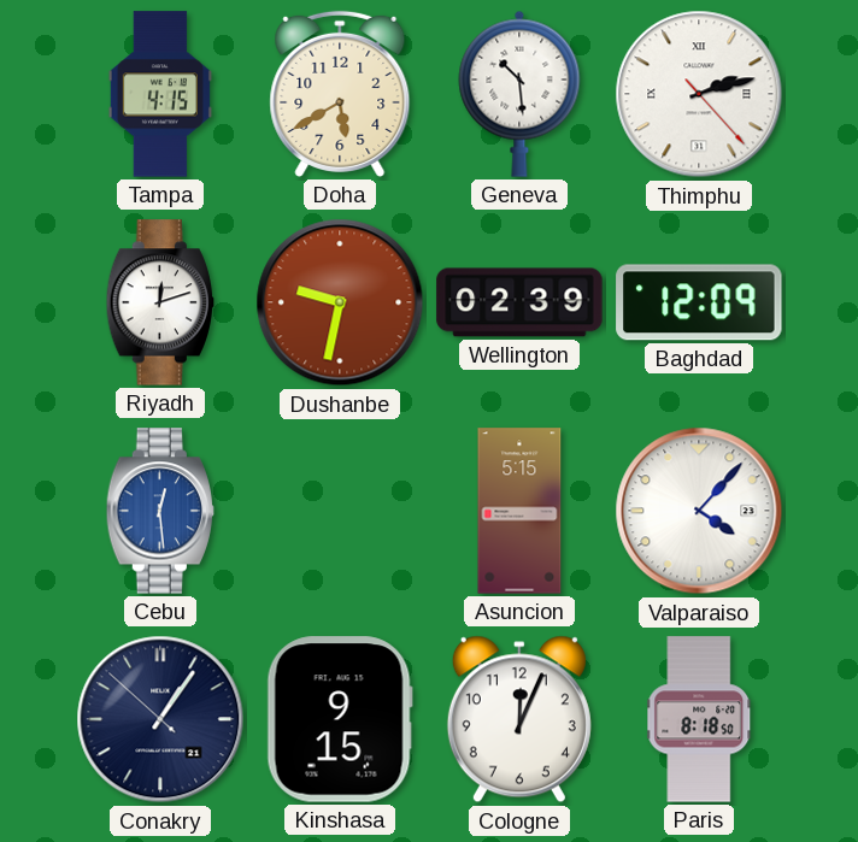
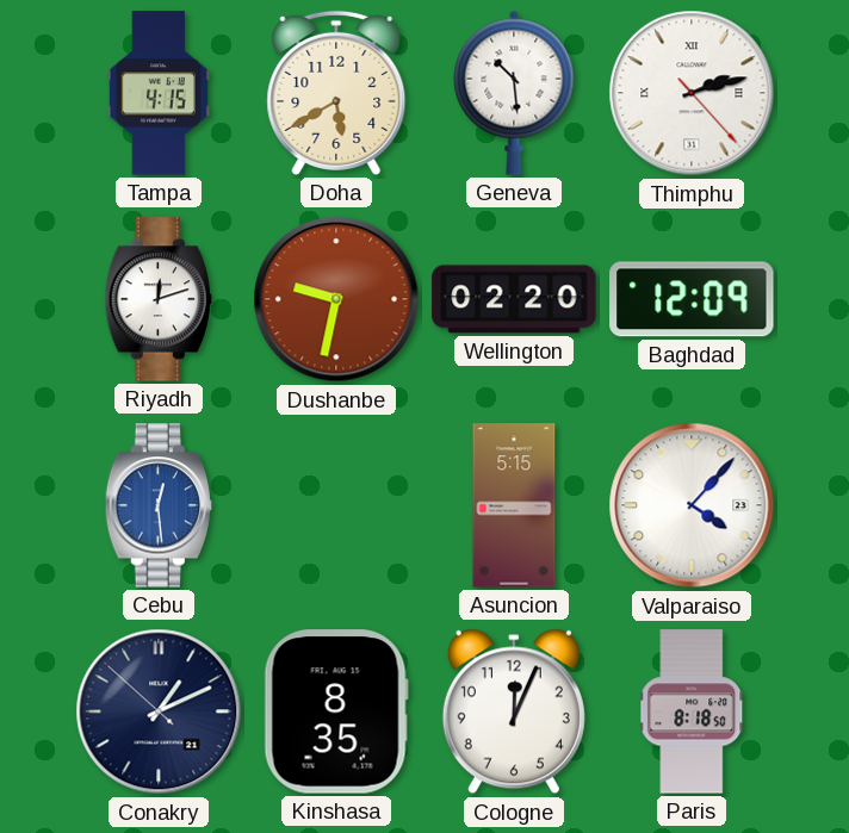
Wellington: 02:39 -> 02:20 (514, 299)
Conakry: 1:05 -> 1:10 (159, 711)
Kinshasa: 9:15 -> 8:35 (336, 711)
